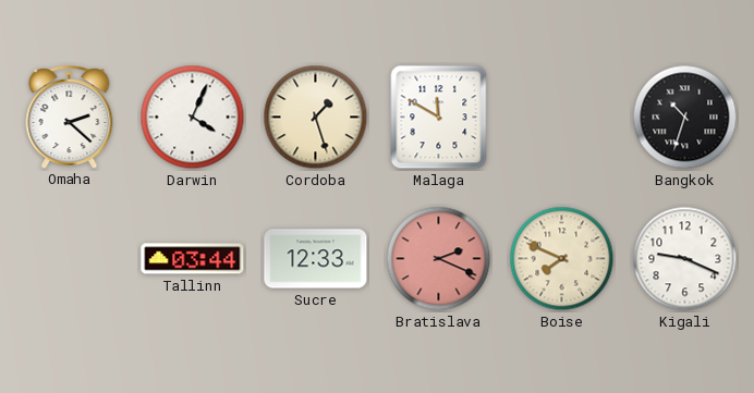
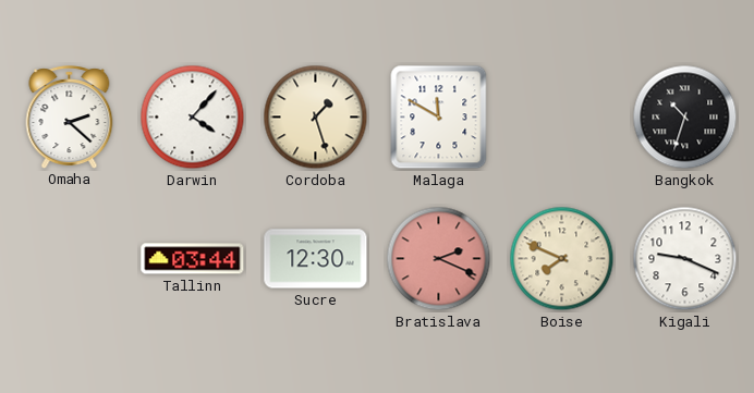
Darwin: 4:04 -> 4:07 (193, 118)
Sucre: 12:33 -> 12:30 (316, 259)
